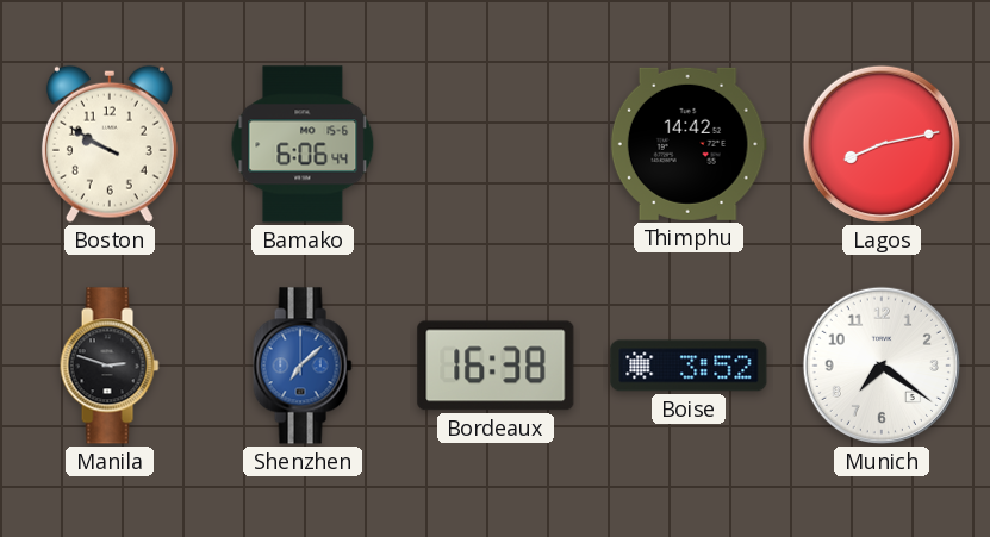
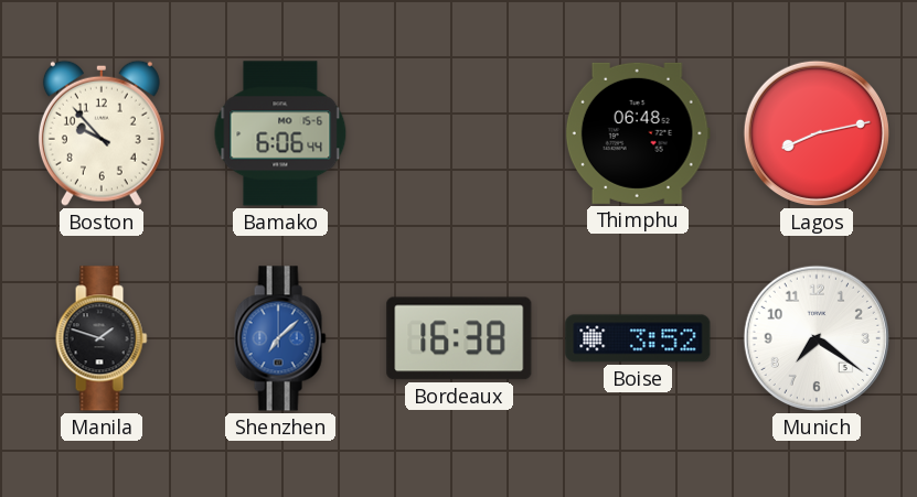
Boston: 9:50 -> 9:53 (102, 133)
Thimphu: 14:42 -> 06:48 (638, 133)
Manila: 2:48 -> 1:48 (102, 338)
